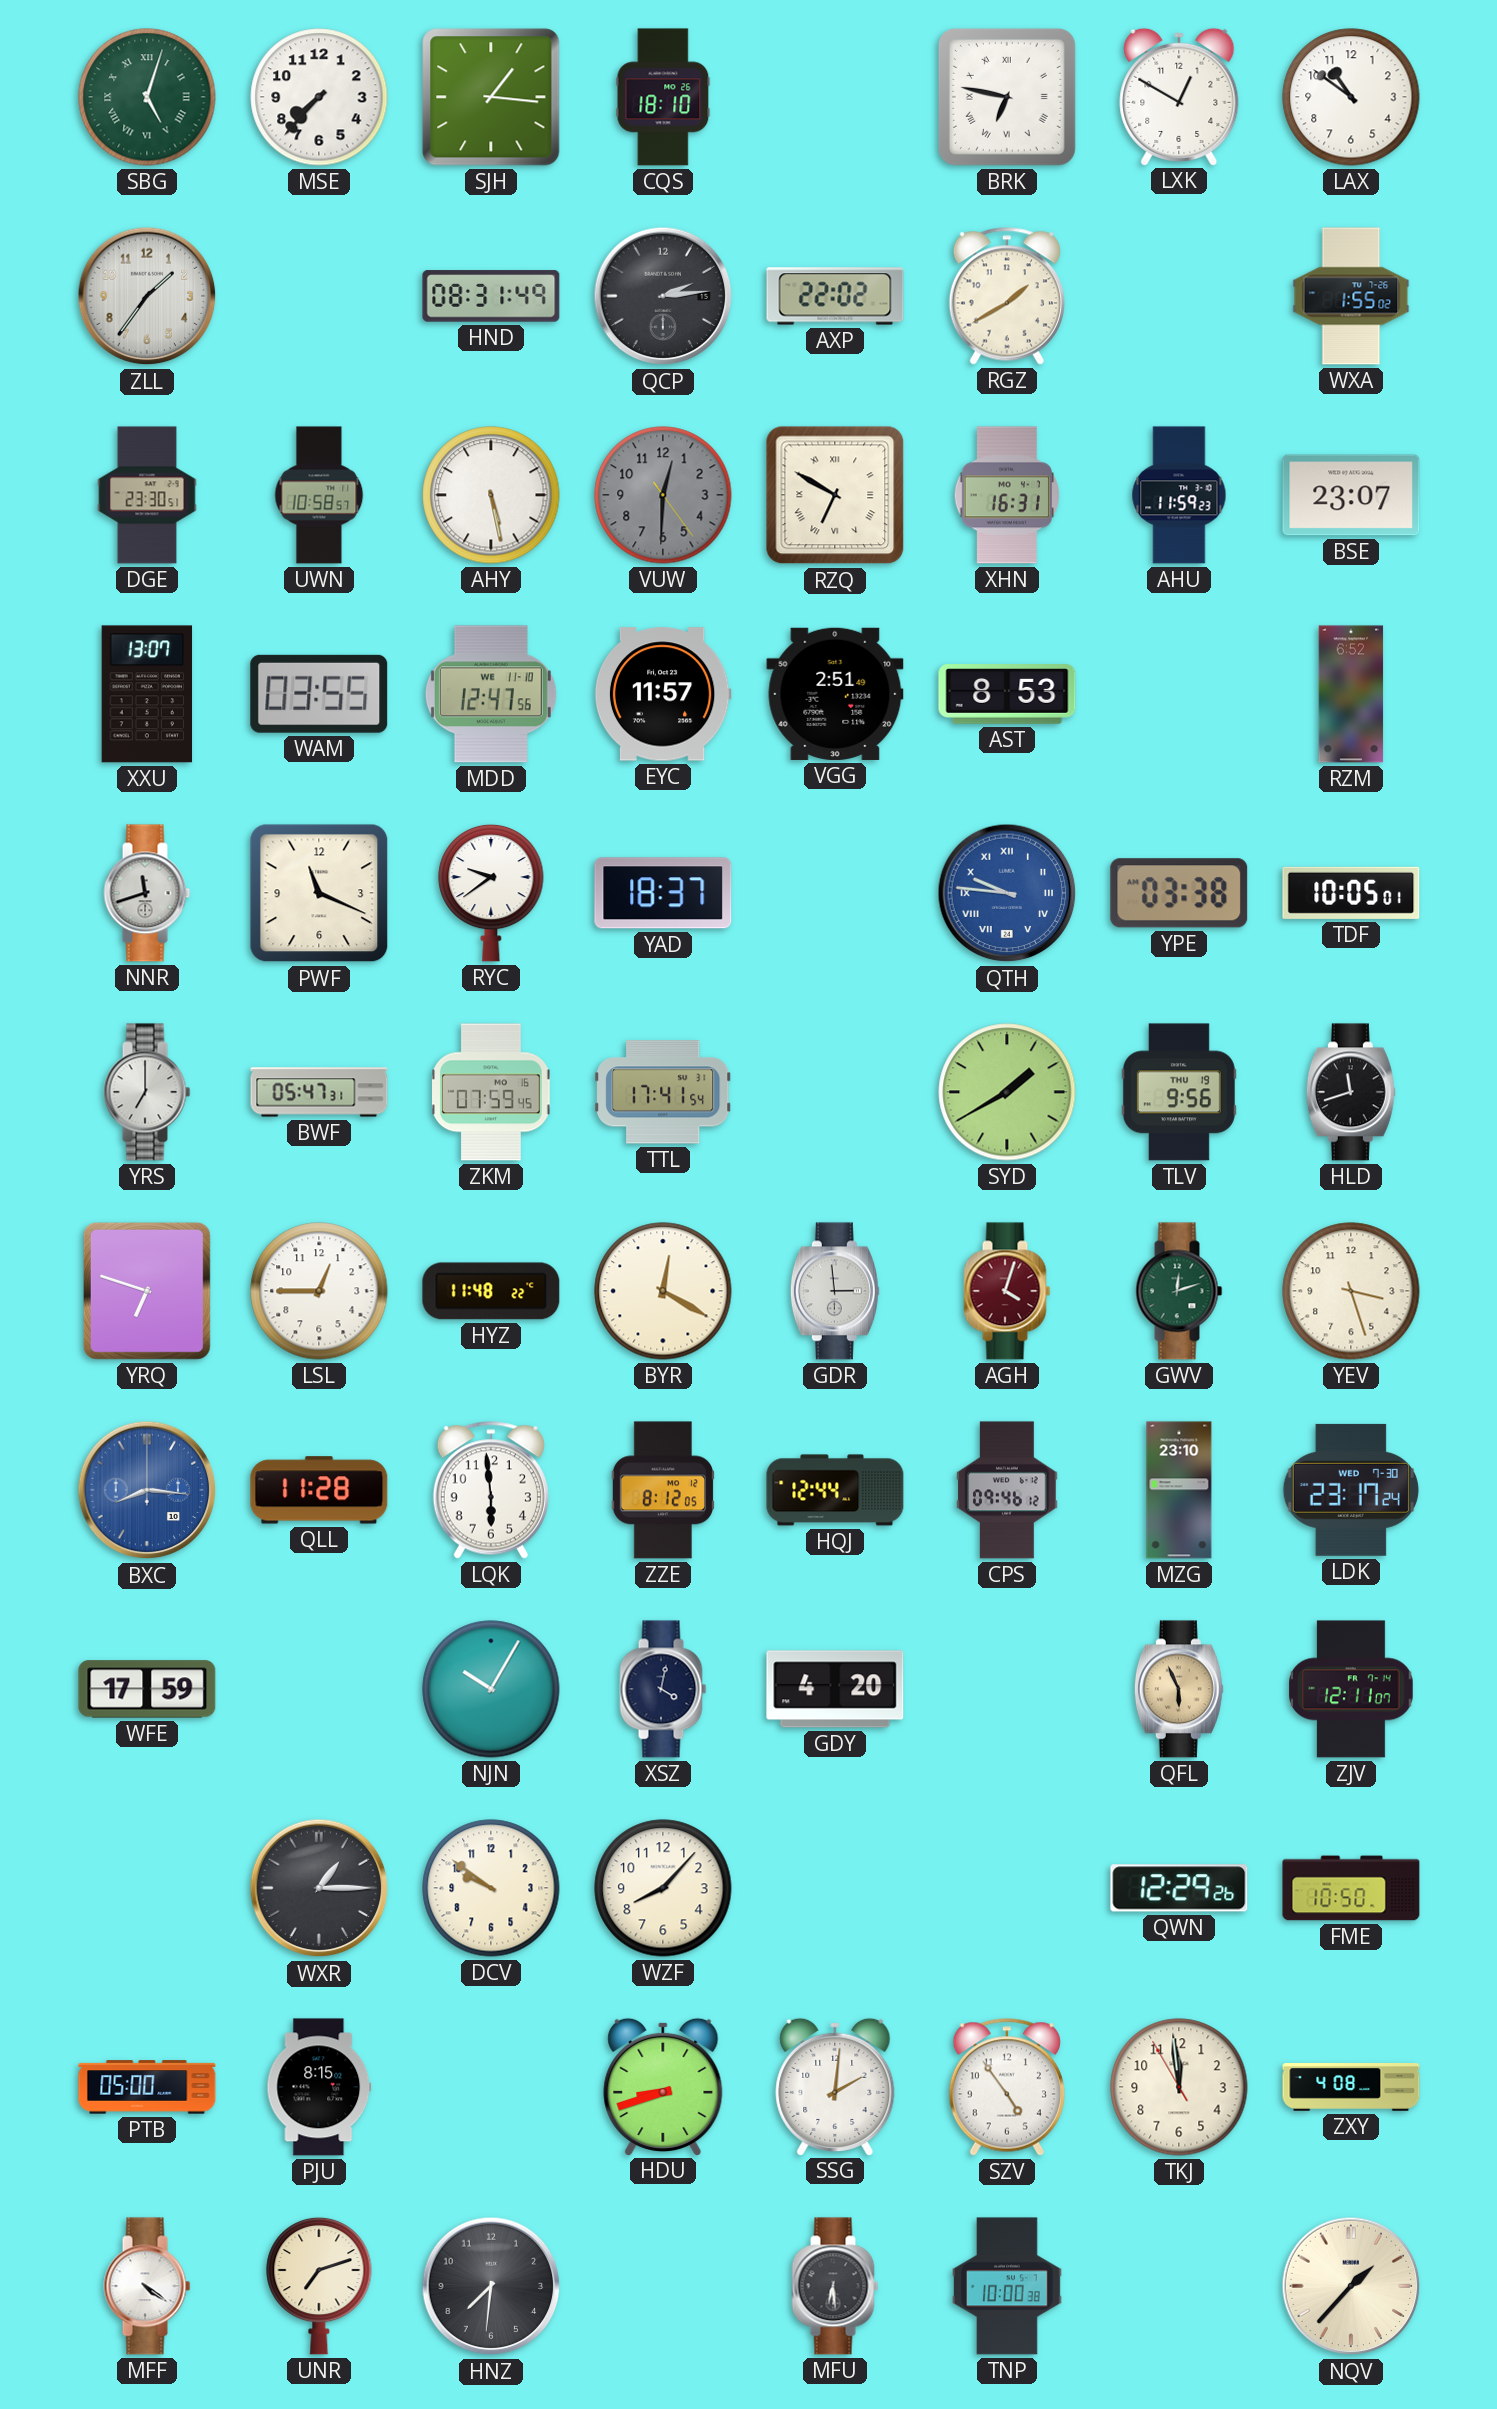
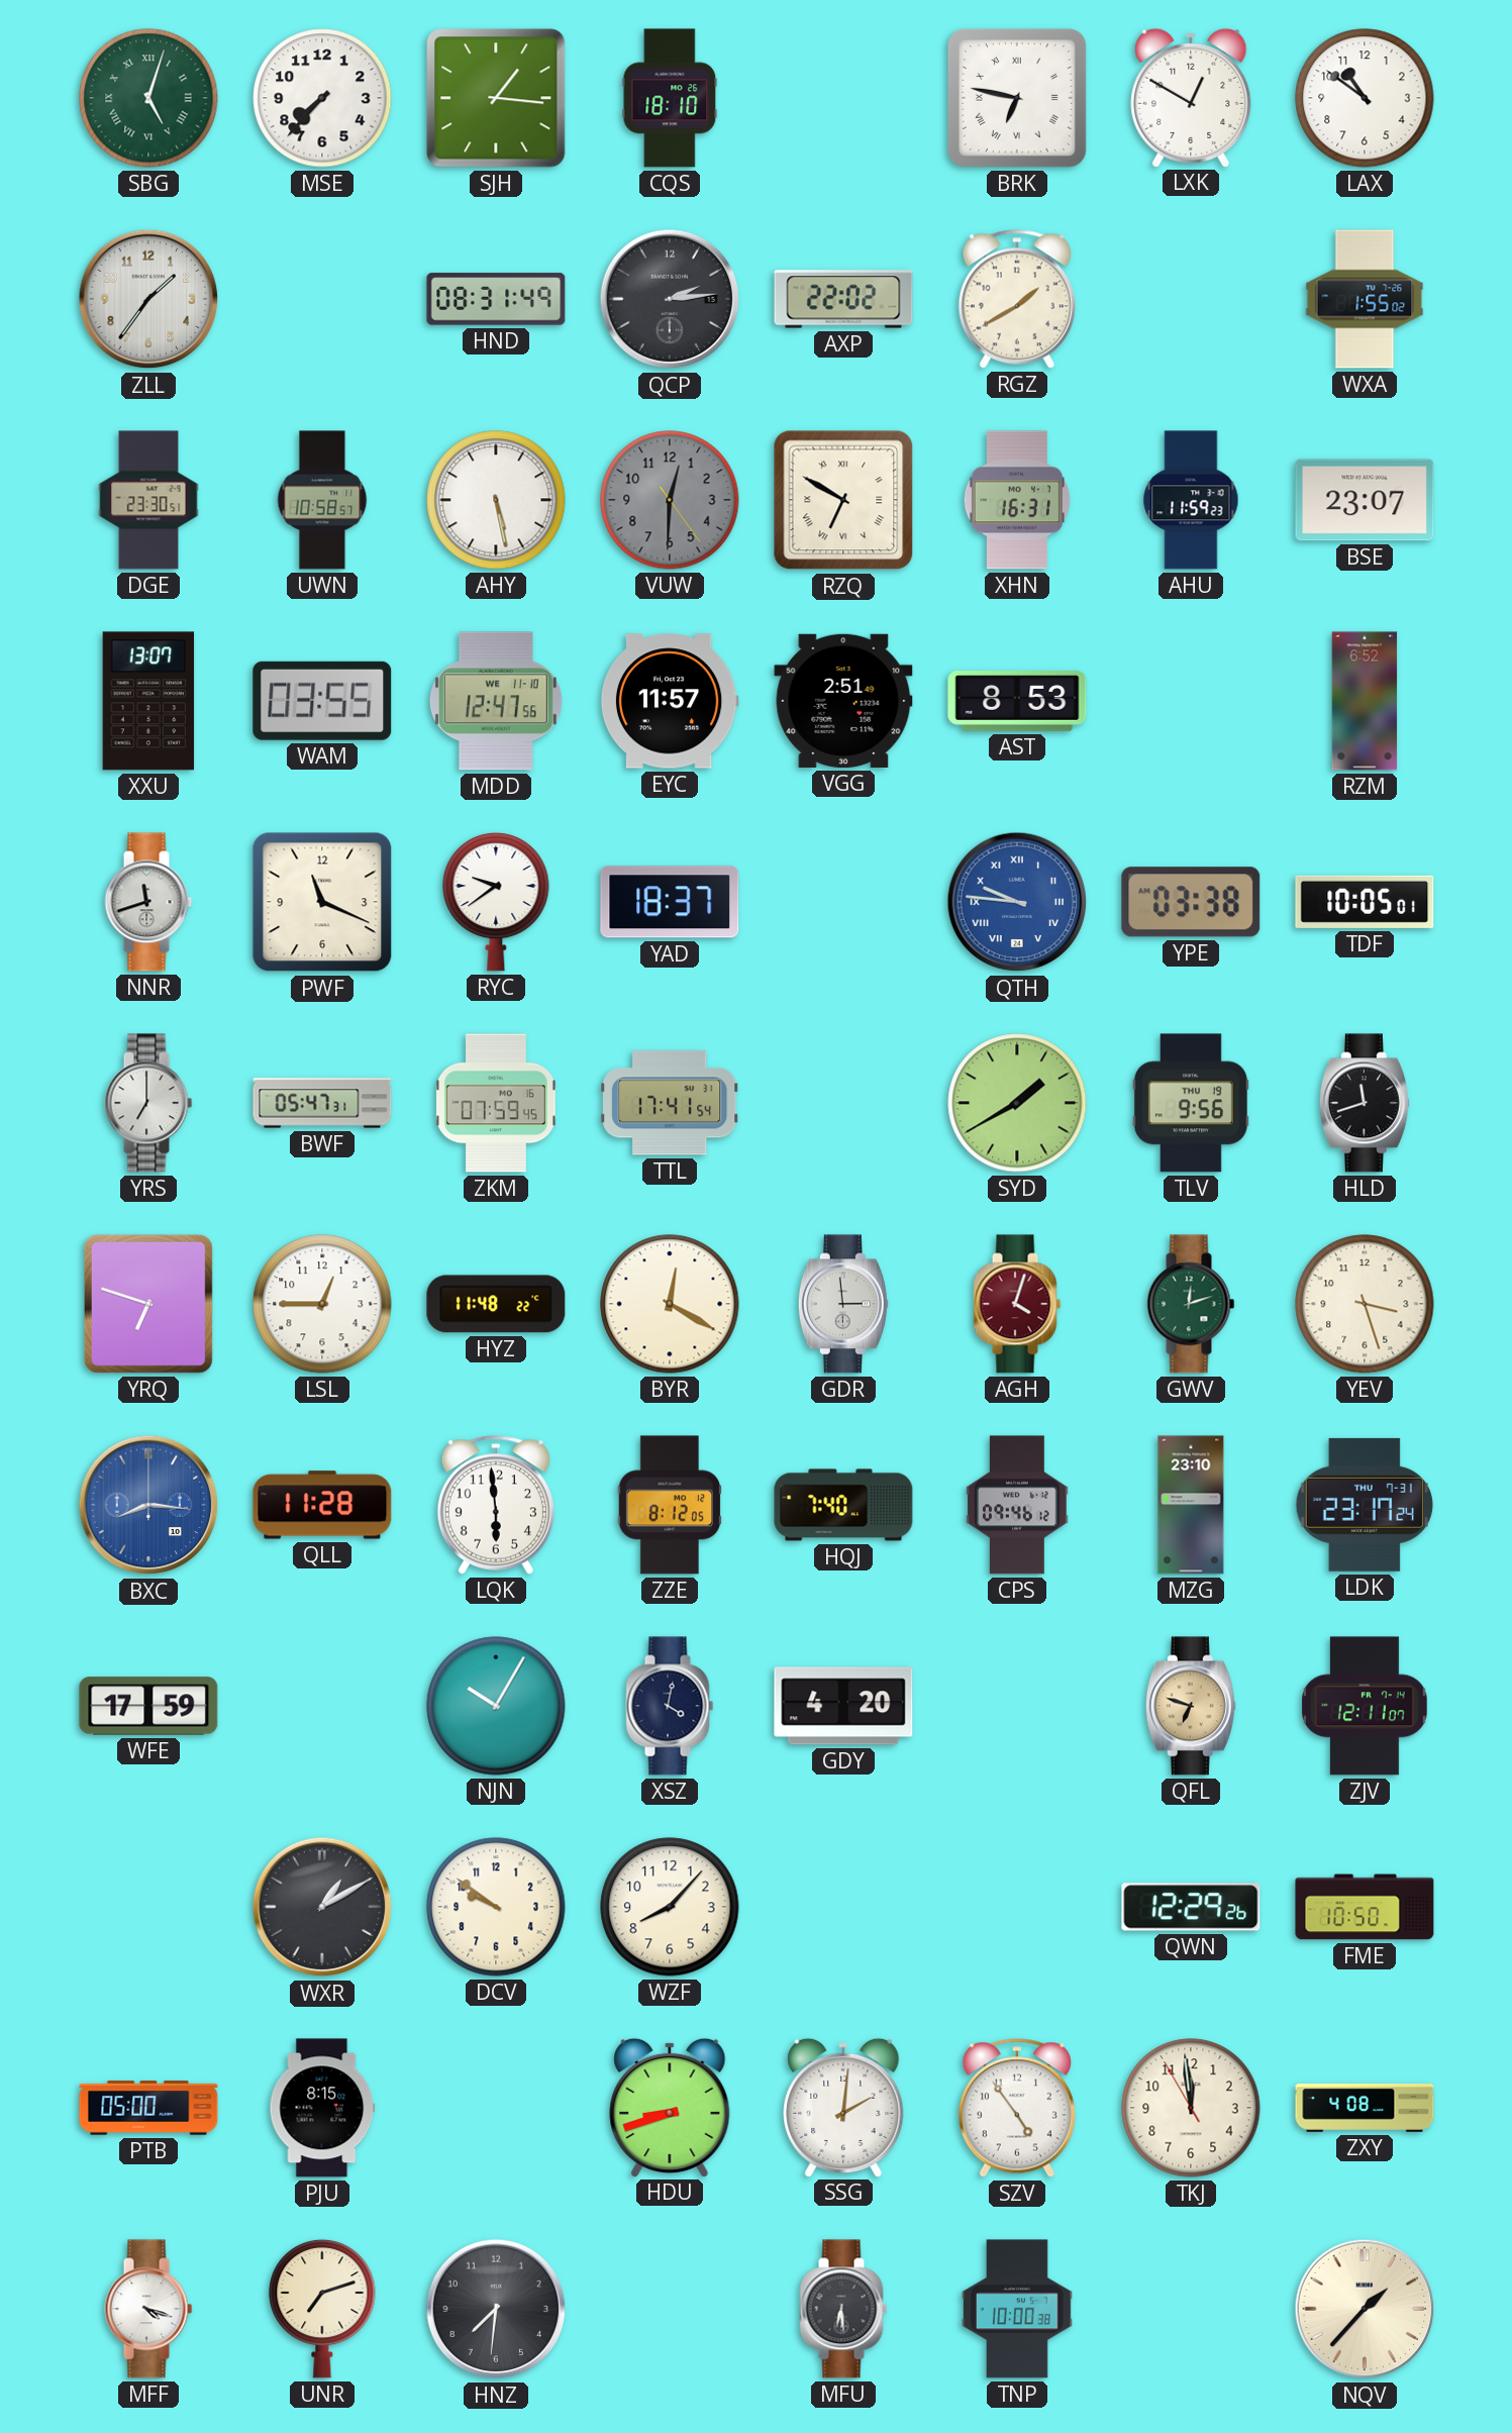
HQJ: 12:44 -> 7:40 (843, 1505)
LDK date: WED 7-30 -> THU 7-31 (1365, 1505)
QFL: 5:56 -> 6:48 (1191, 1706)
WXR: 1:15 -> 1:10 (322, 1907)
MFF: 4:21 -> 4:18 (148, 2309)
